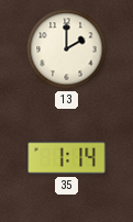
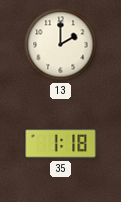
35: 1:14 -> 1:18 (61, 144)
